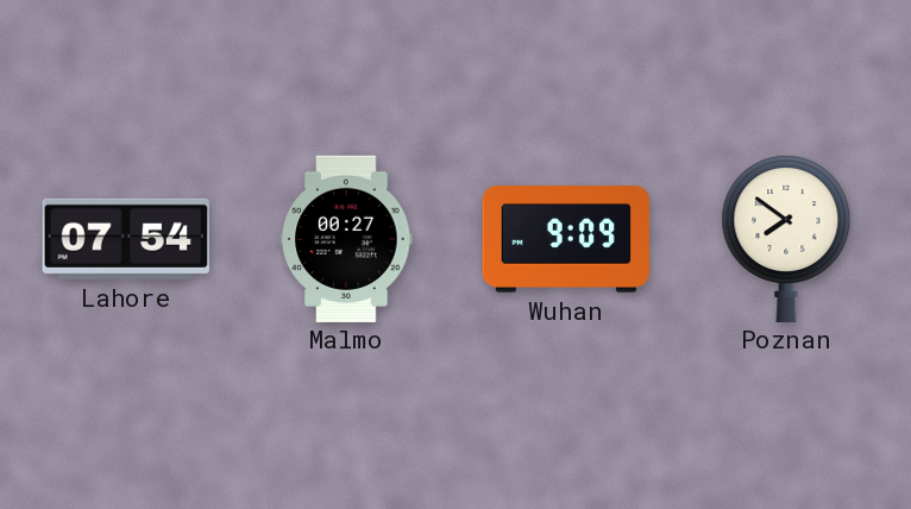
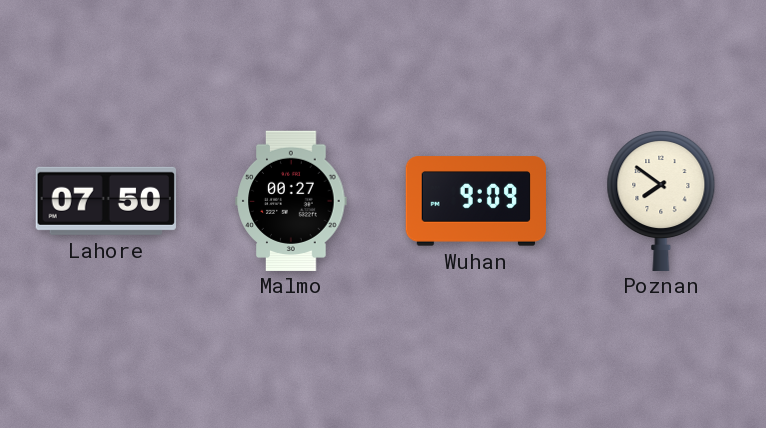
Lahore: 07:54 -> 07:50 (106, 201)
